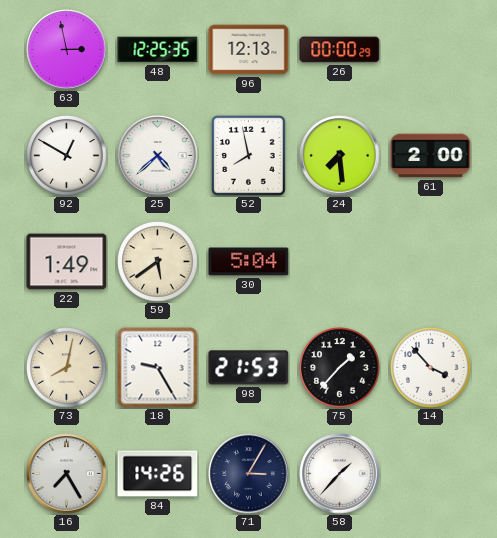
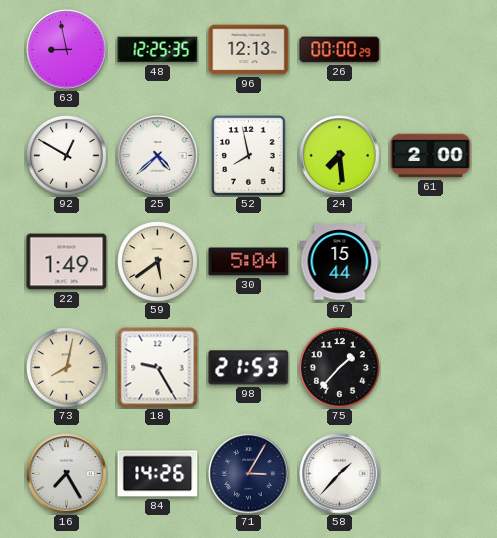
63: 2:58 -> 8:58 (67, 50)
67: none -> 15:44 (340, 262)
14: 3:53 -> none (431, 368)
